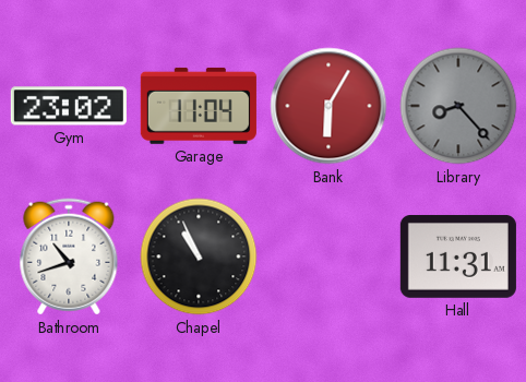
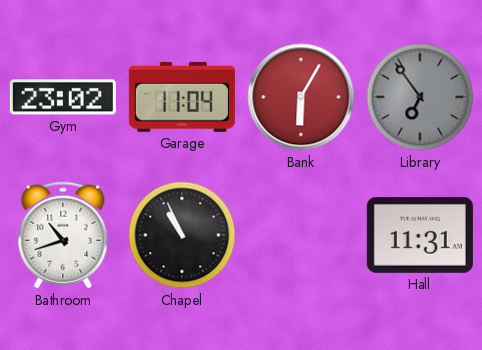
Library: 8:23 -> 6:54 (420, 97)
